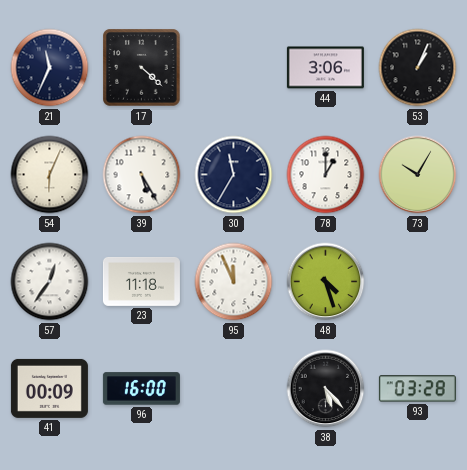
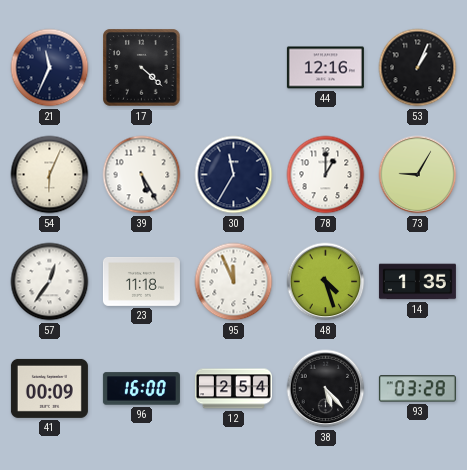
44: 3:06 -> 12:16 (325, 68)
73: 10:05 -> 9:05 (418, 175)
14: none -> 1:35 (417, 282)
12: none -> 2:54 (233, 389)
